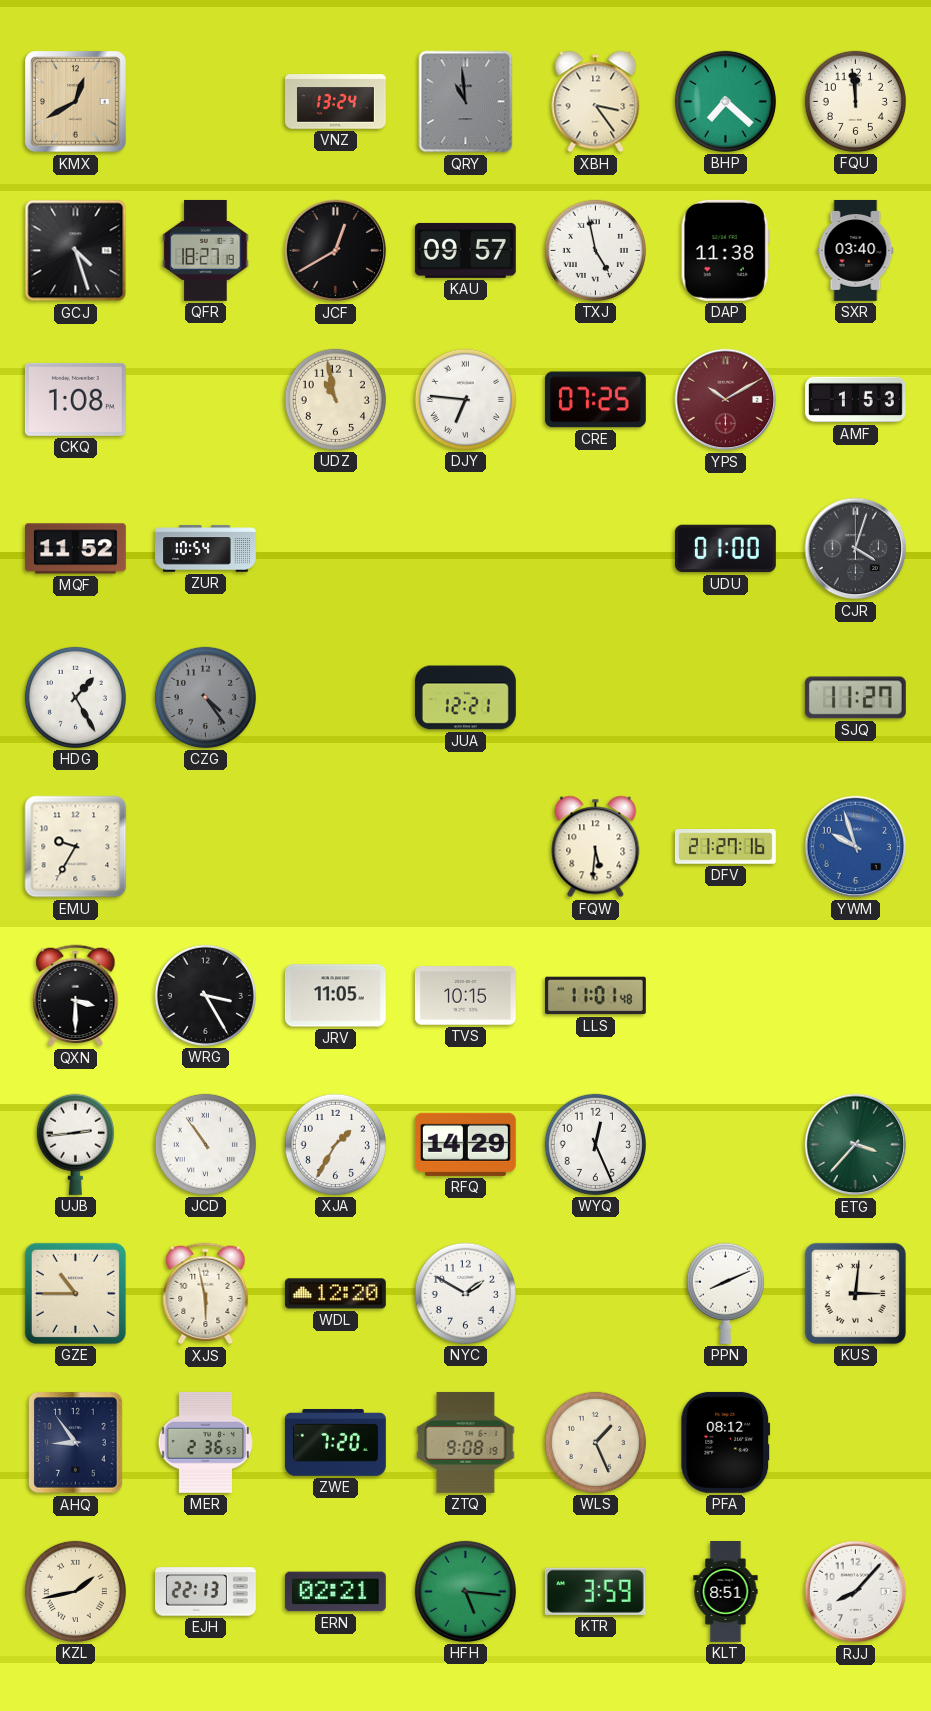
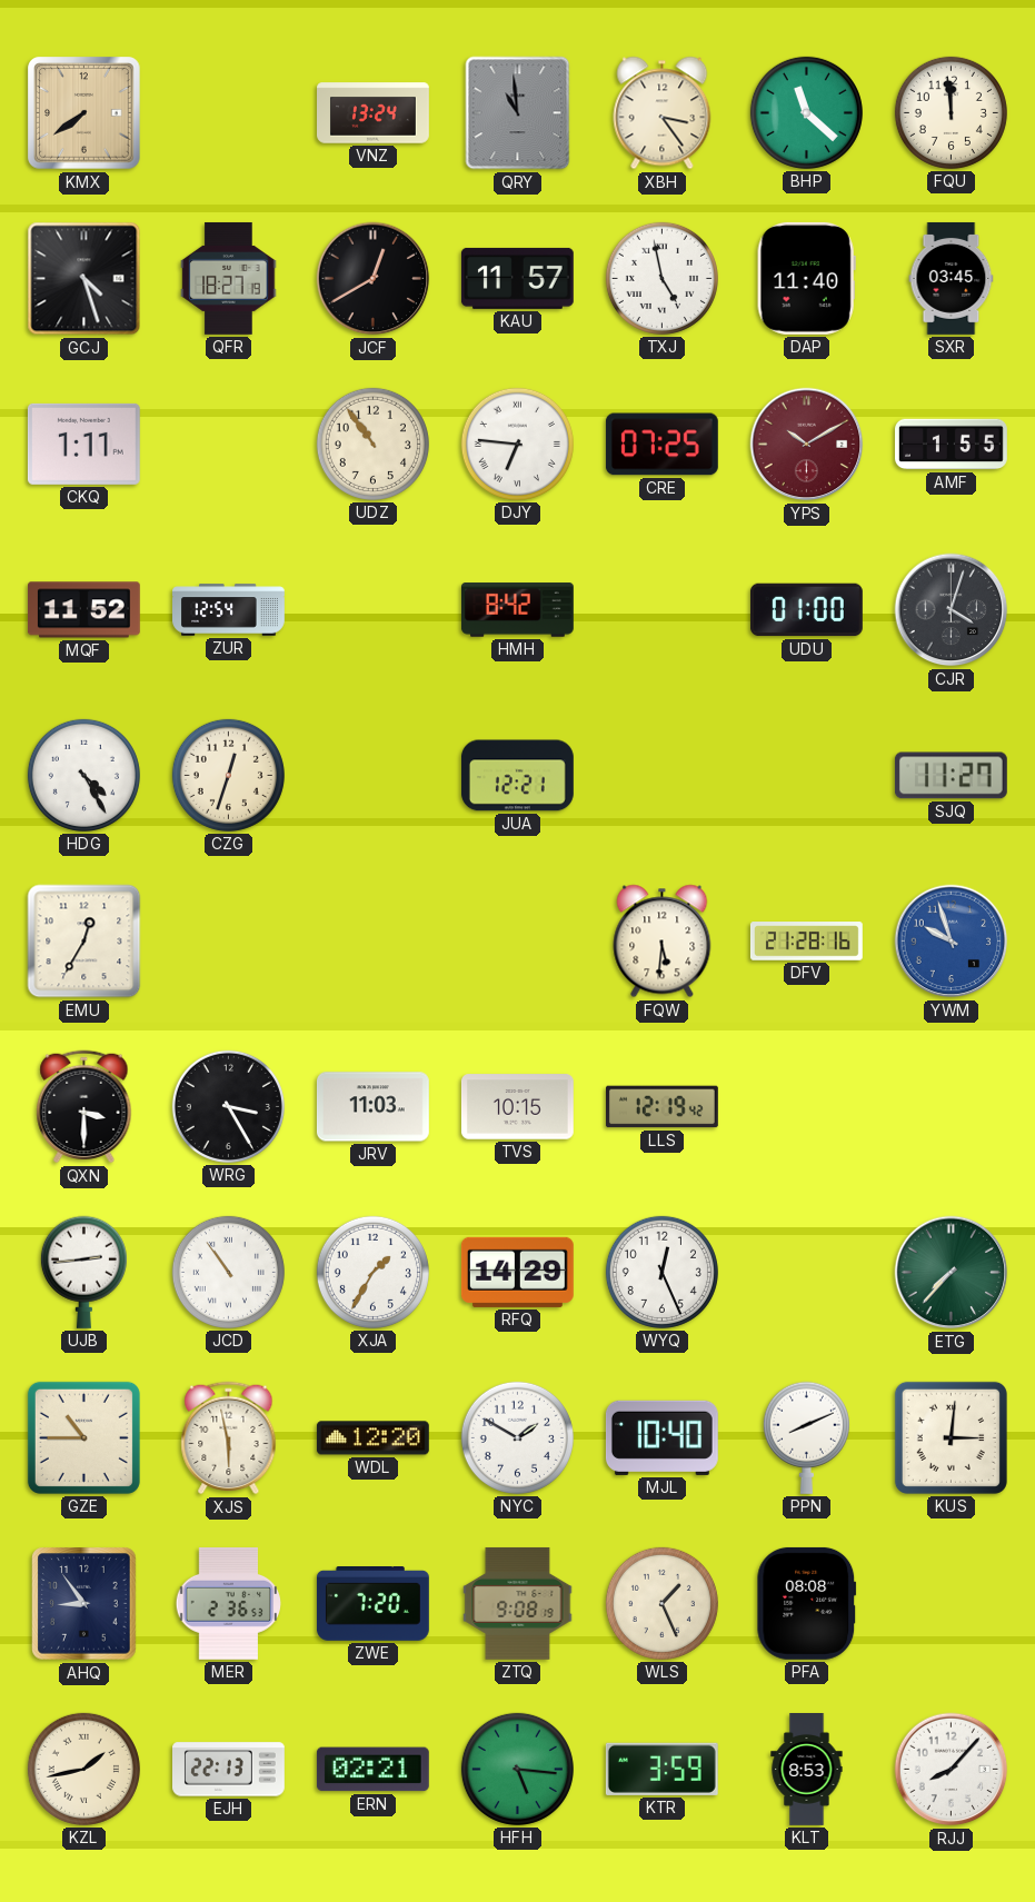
KMX: 12:40 -> 7:39 (84, 113)
BHP: 7:22 -> 11:22 (806, 112)
KAU: 09:57 -> 11:57 (517, 278)
DAP: 11:38 -> 11:40 (806, 278)
SXR: 03:40 -> 03:45 (952, 279)
CKQ: 1:08 -> 1:11 (83, 444)
UDZ: 10:58 -> 10:54 (372, 444)
AMF: 1:53 -> 1:55 (952, 445)
ZUR: 10:54 -> 12:54 (229, 610)
HMH: none -> 8:42 (517, 610)
HDG: 1:25 -> 4:25 (83, 775)
CZG: 4:24 -> 12:33 (228, 775)
CZG dial: grey -> cream (228, 775)
EMU: 9:35 -> 12:35 (84, 942)
DFV: 21:27 -> 21:28 (807, 942)
JRV: 11:05 -> 11:03 (372, 1107)
LLS: 11:01 -> 12:19 (661, 1107)
ETG: 3:37 -> 7:37 (952, 1273)
MJL: none -> 10:40 (661, 1437)
PFA: 08:12 -> 08:08 (807, 1603)
KLT: 8:51 -> 8:53 (807, 1770)
